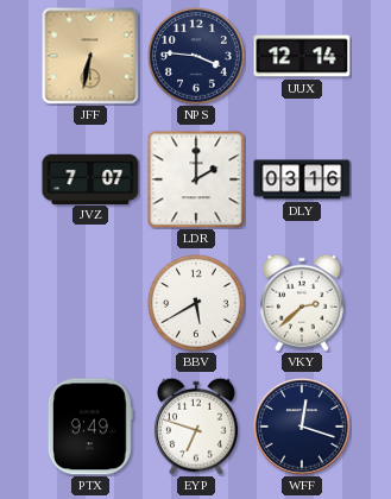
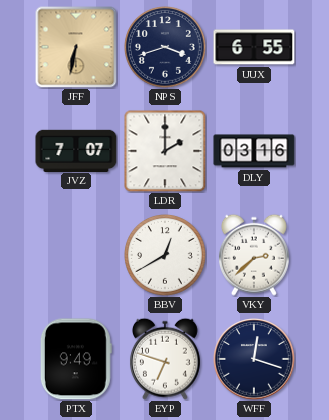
NPS: 3:46 -> 3:42 (166, 48)
UUX: 12:14 -> 6:55 (254, 47)
BBV: 5:40 -> 12:40 (166, 256)
